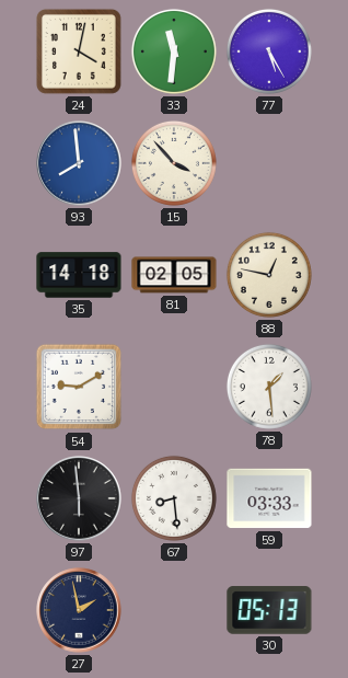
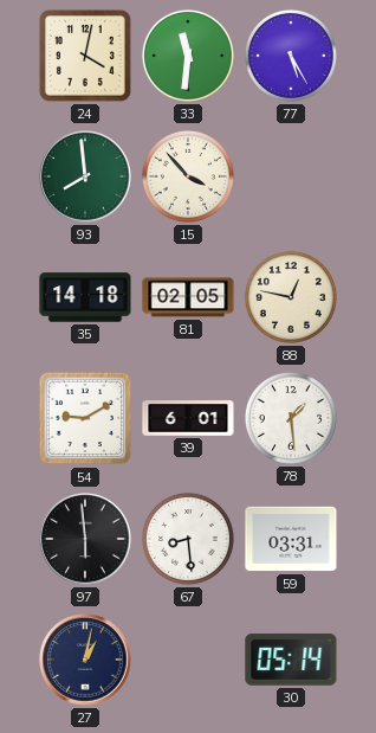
93 dial: blue -> green (85, 176)
39: none -> 6:01 (188, 418)
59: 03:33 -> 03:31 (291, 539)
27: 1:58 -> 1:02 (85, 660)
30: 05:13 -> 05:14 (291, 660)
